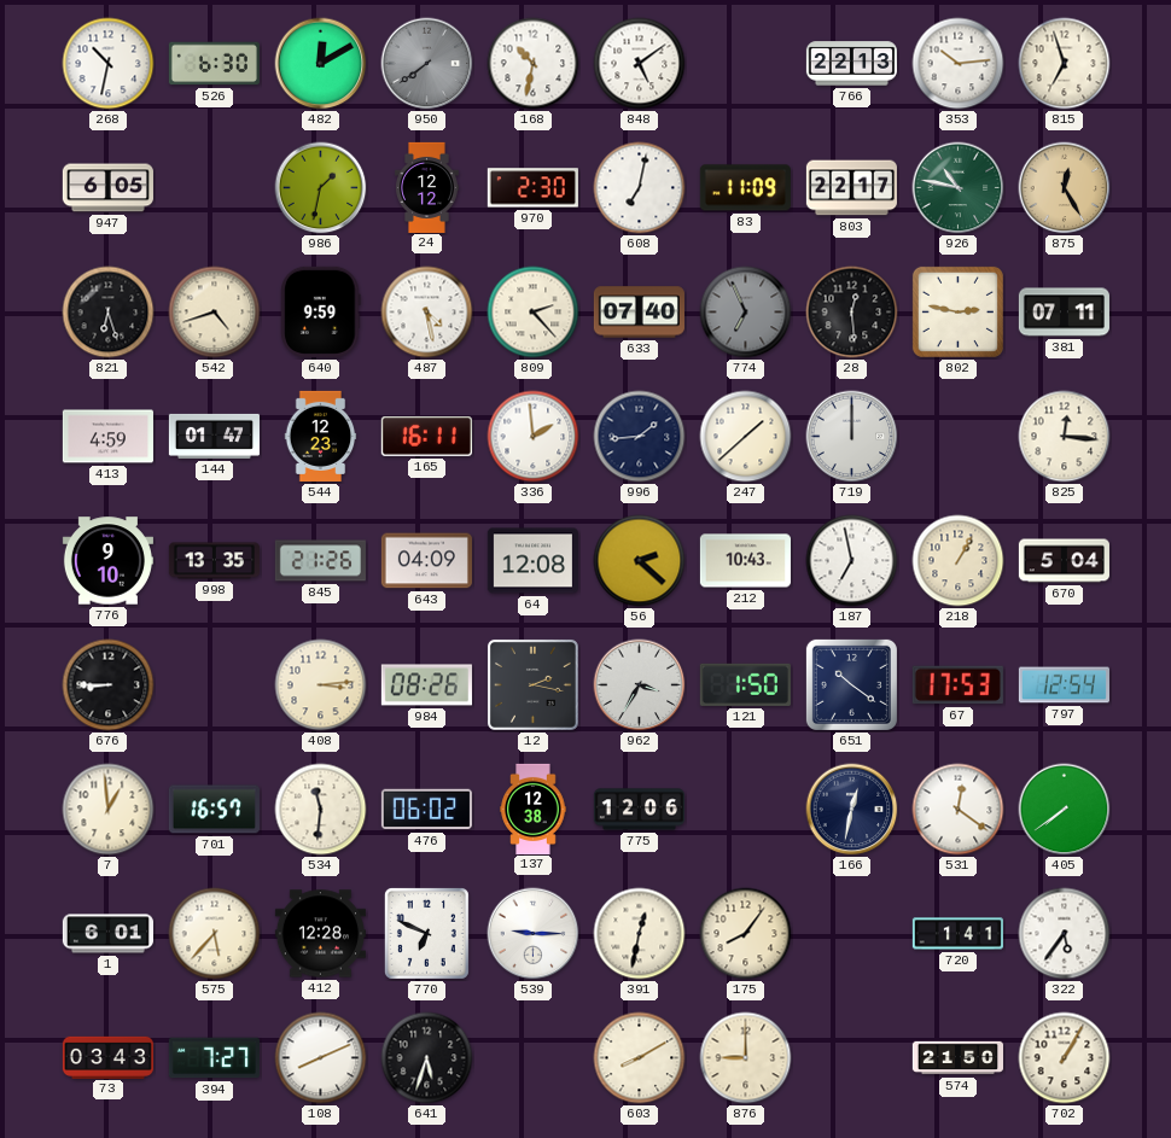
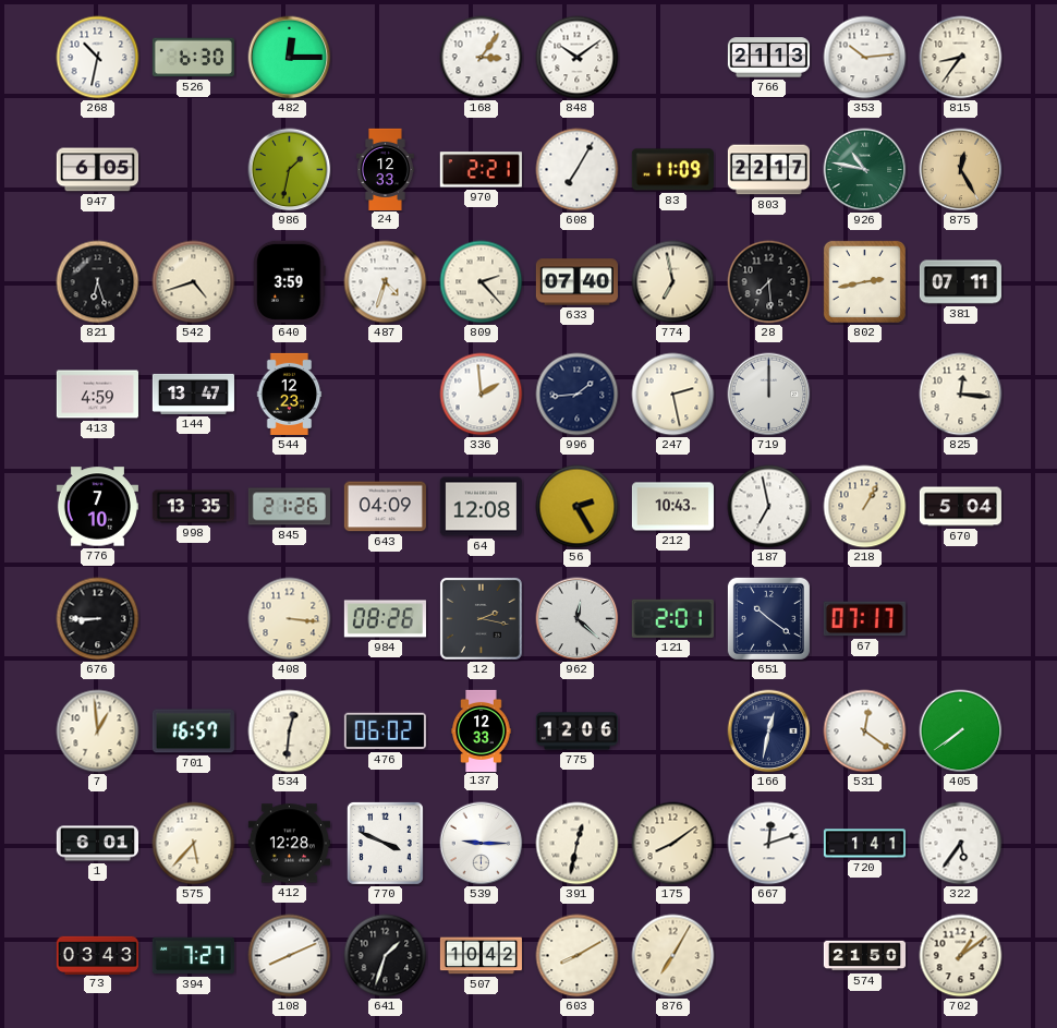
482: 12:10 -> 12:15 (290, 58)
950: 7:39 -> none (427, 64)
168: 10:32 -> 3:06 (482, 58)
848: 5:09 -> 10:09 (578, 58)
766: 22:13 -> 21:13 (768, 58)
815: 6:57 -> 8:36 (961, 58)
24: 12:12 -> 12:33 (386, 169)
970: 2:30 -> 2:21 (481, 170)
608: 7:02 -> 7:05 (578, 170)
640: 9:59 -> 3:59 (290, 281)
487: 4:28 -> 4:33 (386, 282)
774: 6:56 -> 6:58 (673, 282)
774 dial: grey -> cream (673, 282)
28: 12:29 -> 7:29 (769, 282)
802: 2:47 -> 2:43 (864, 281)
144: 01:47 -> 13:47 (193, 394)
165: 16:11 -> none (426, 436)
247: 1:38 -> 2:28 (673, 395)
776: 9:10 -> 7:10 (97, 507)
56: 2:22 -> 2:25 (578, 507)
408: 3:14 -> 3:16 (290, 619)
962: 3:35 -> 12:22 (578, 619)
121: 1:50 -> 2:01 (672, 618)
67: 17:53 -> 07:17 (864, 619)
797: 12:54 -> none (1064, 685)
534: 11:31 -> 12:31 (290, 731)
137: 12:38 -> 12:33 (482, 730)
770: 6:49 -> 3:49 (385, 843)
175: 8:06 -> 8:09 (673, 844)
667: none -> 12:12 (769, 844)
641: 5:33 -> 1:33 (386, 956)
507: none -> 10:42 (481, 956)
876: 9:00 -> 7:05 (673, 956)
702: 1:05 -> 1:09 (961, 956)
